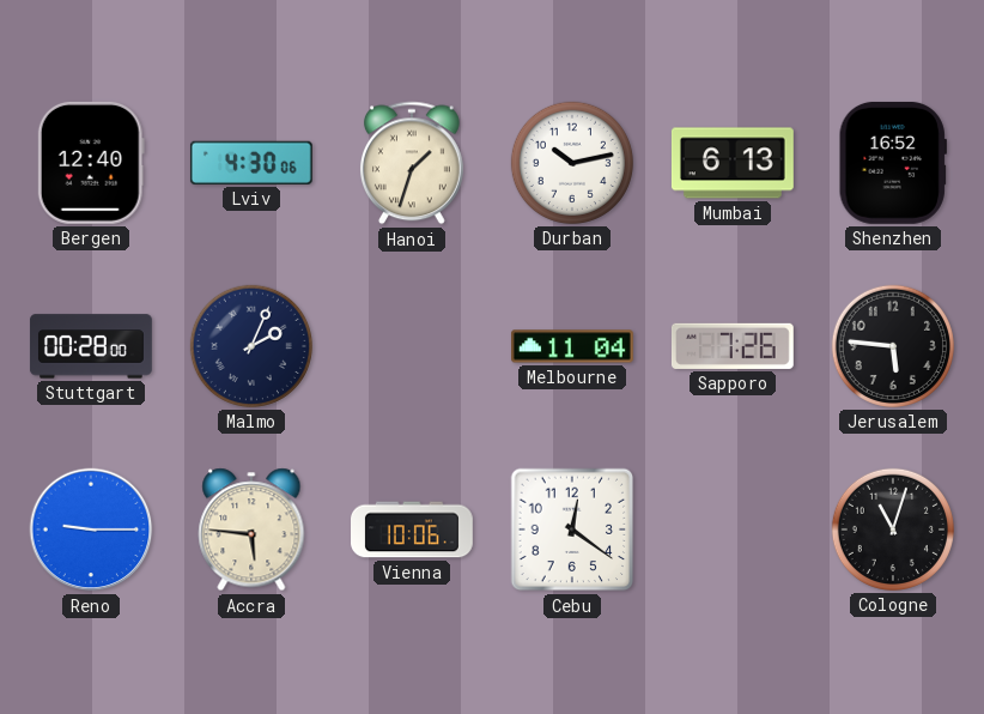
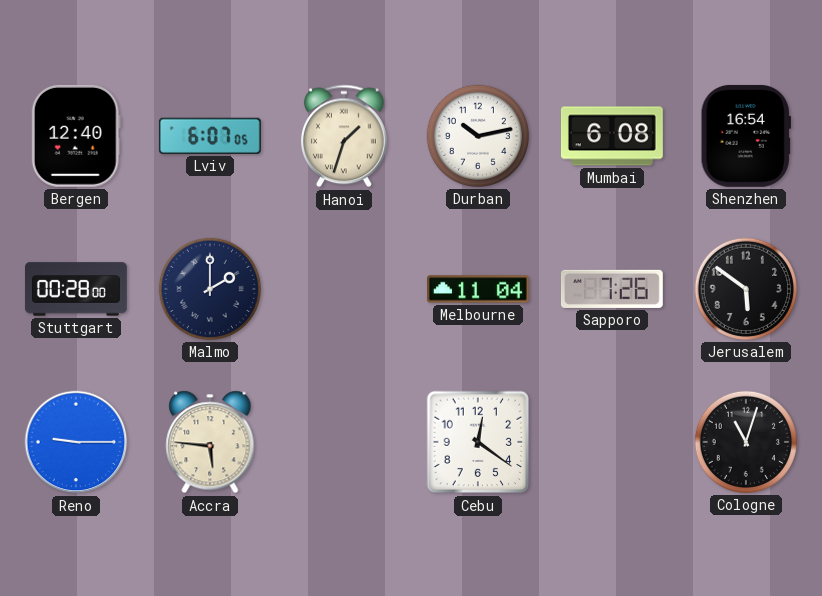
Lviv: 4:30 -> 6:07 (210, 136)
Mumbai: 6:13 -> 6:08 (612, 136)
Shenzhen: 16:52 -> 16:54 (746, 136)
Malmo: 2:04 -> 2:00 (210, 289)
Jerusalem: 5:46 -> 5:51 (746, 289)
Vienna: 10:06 -> none (413, 530)
